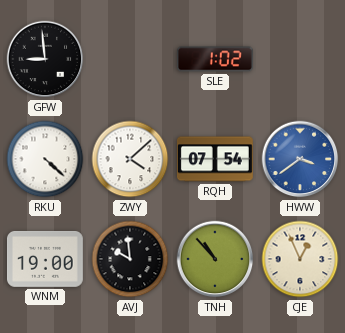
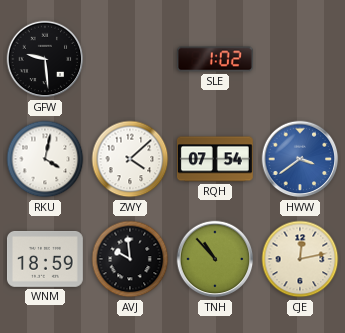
GFW: 8:59 -> 9:29 (45, 59)
RKU: 4:22 -> 4:02 (45, 159)
WNM: 19:00 -> 18:59 (45, 259)
CJE: 12:56 -> 12:13 (300, 259)
